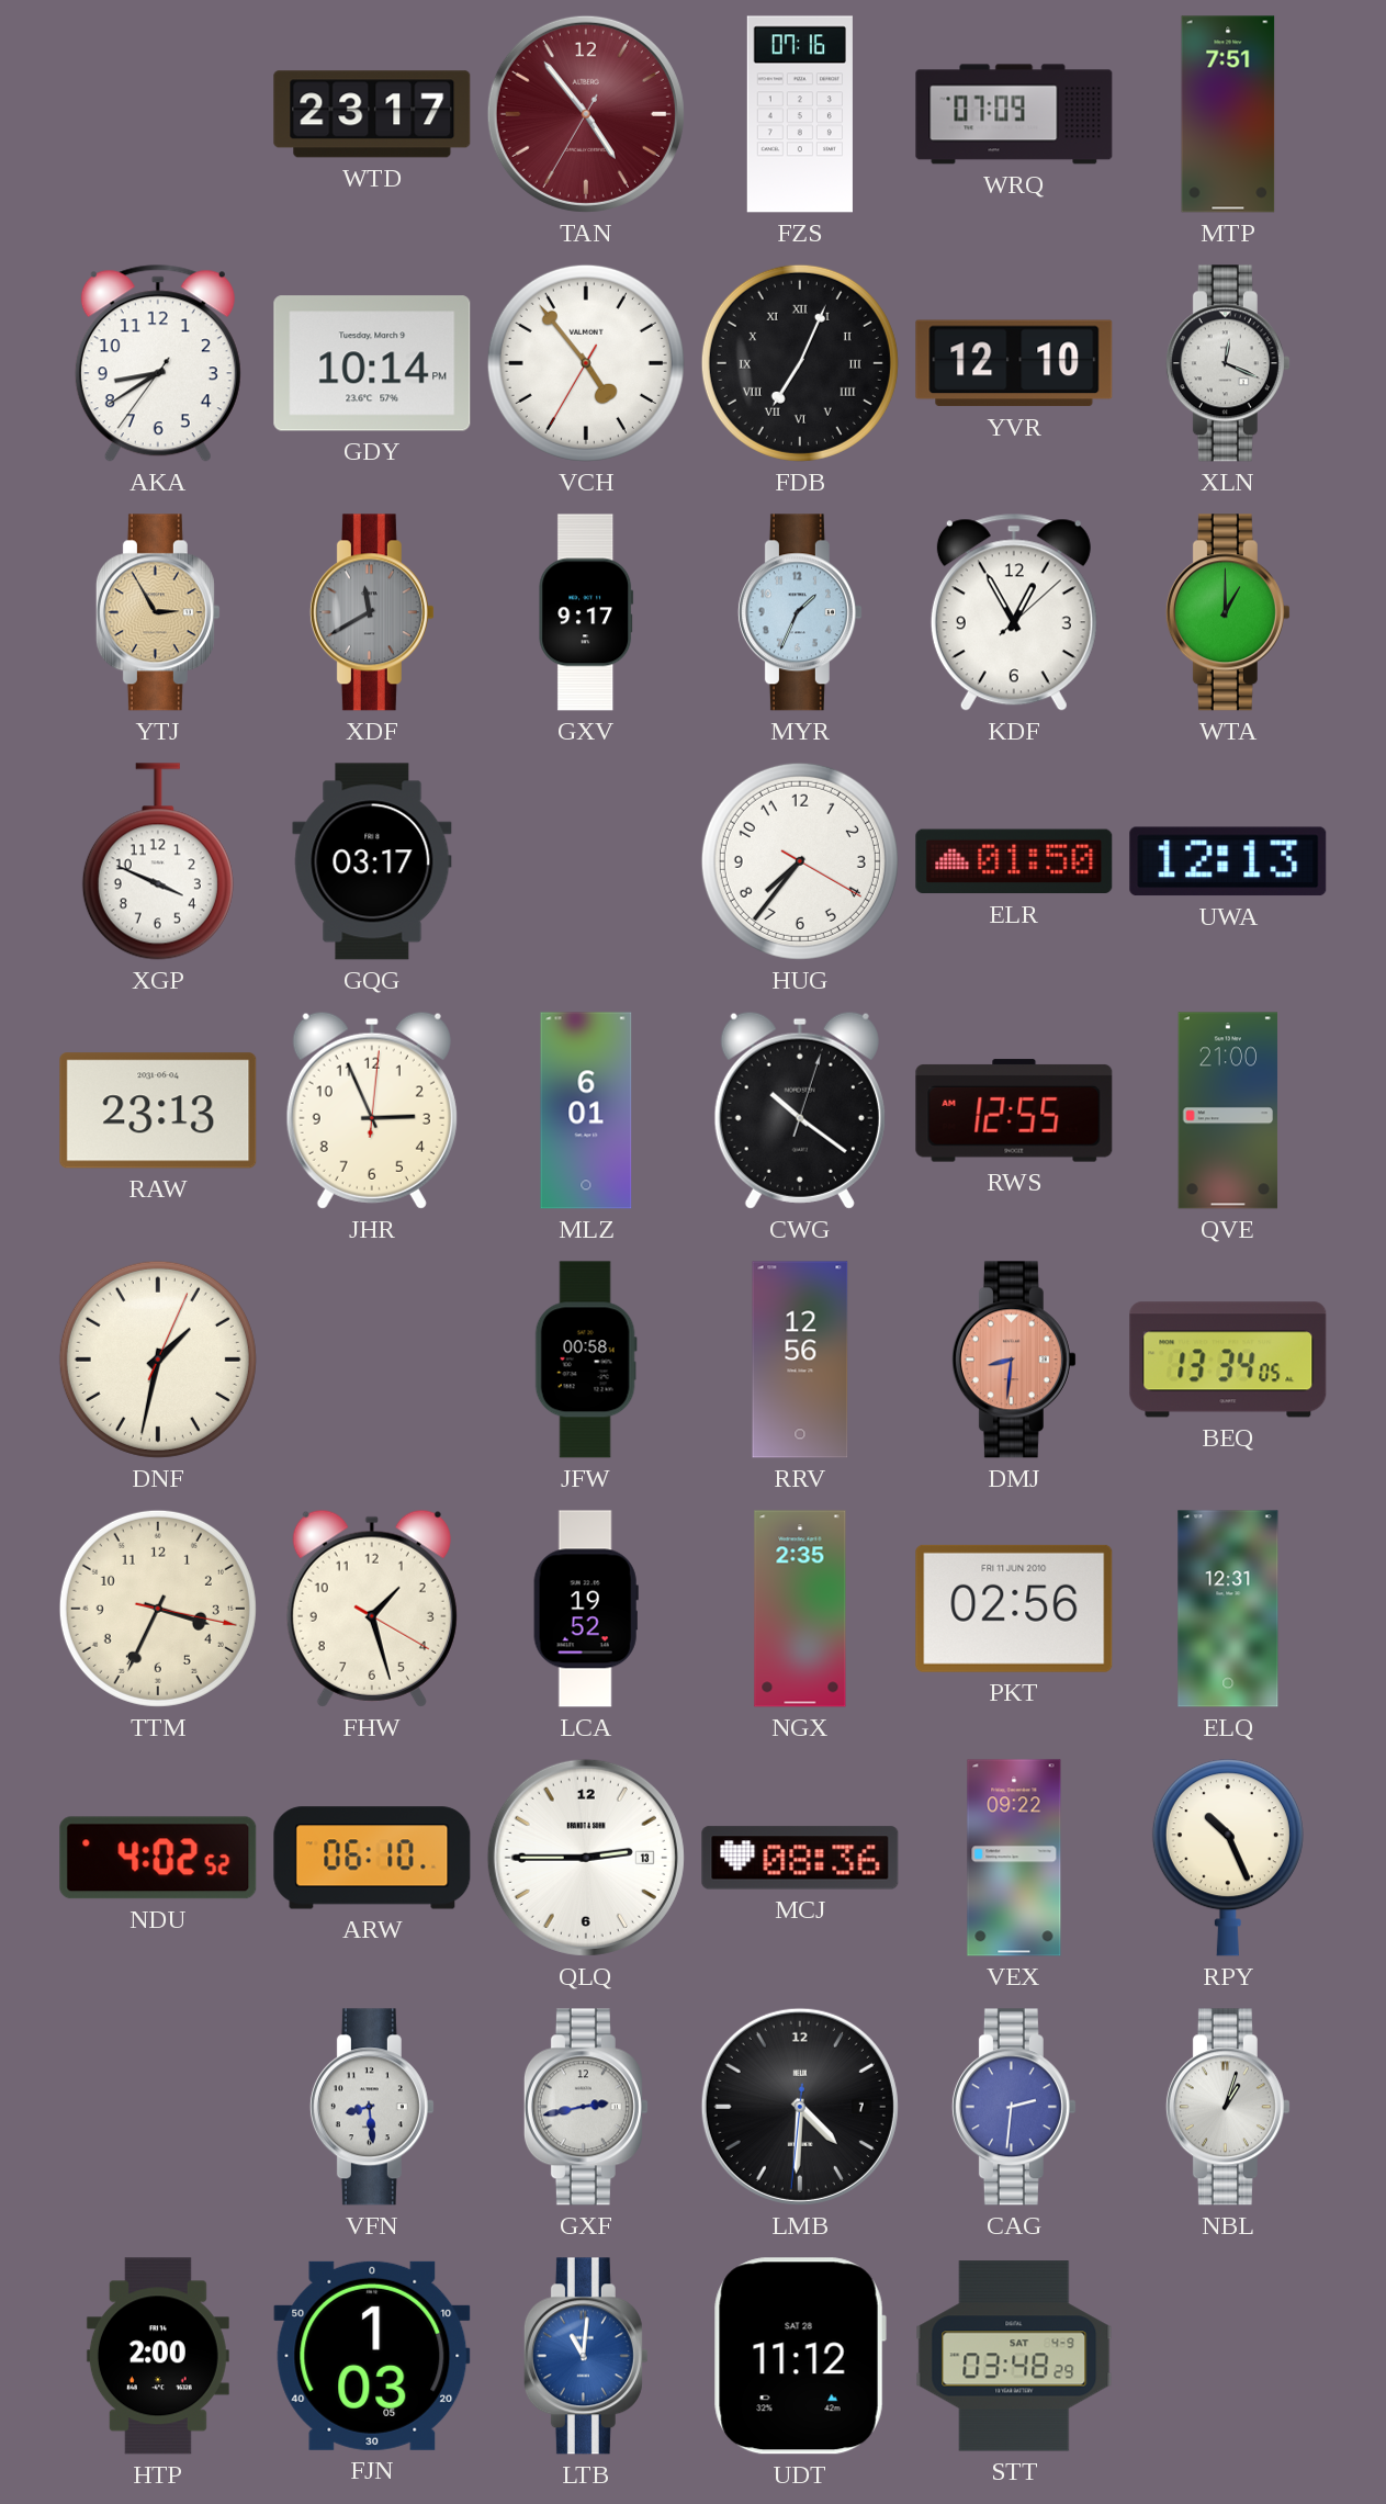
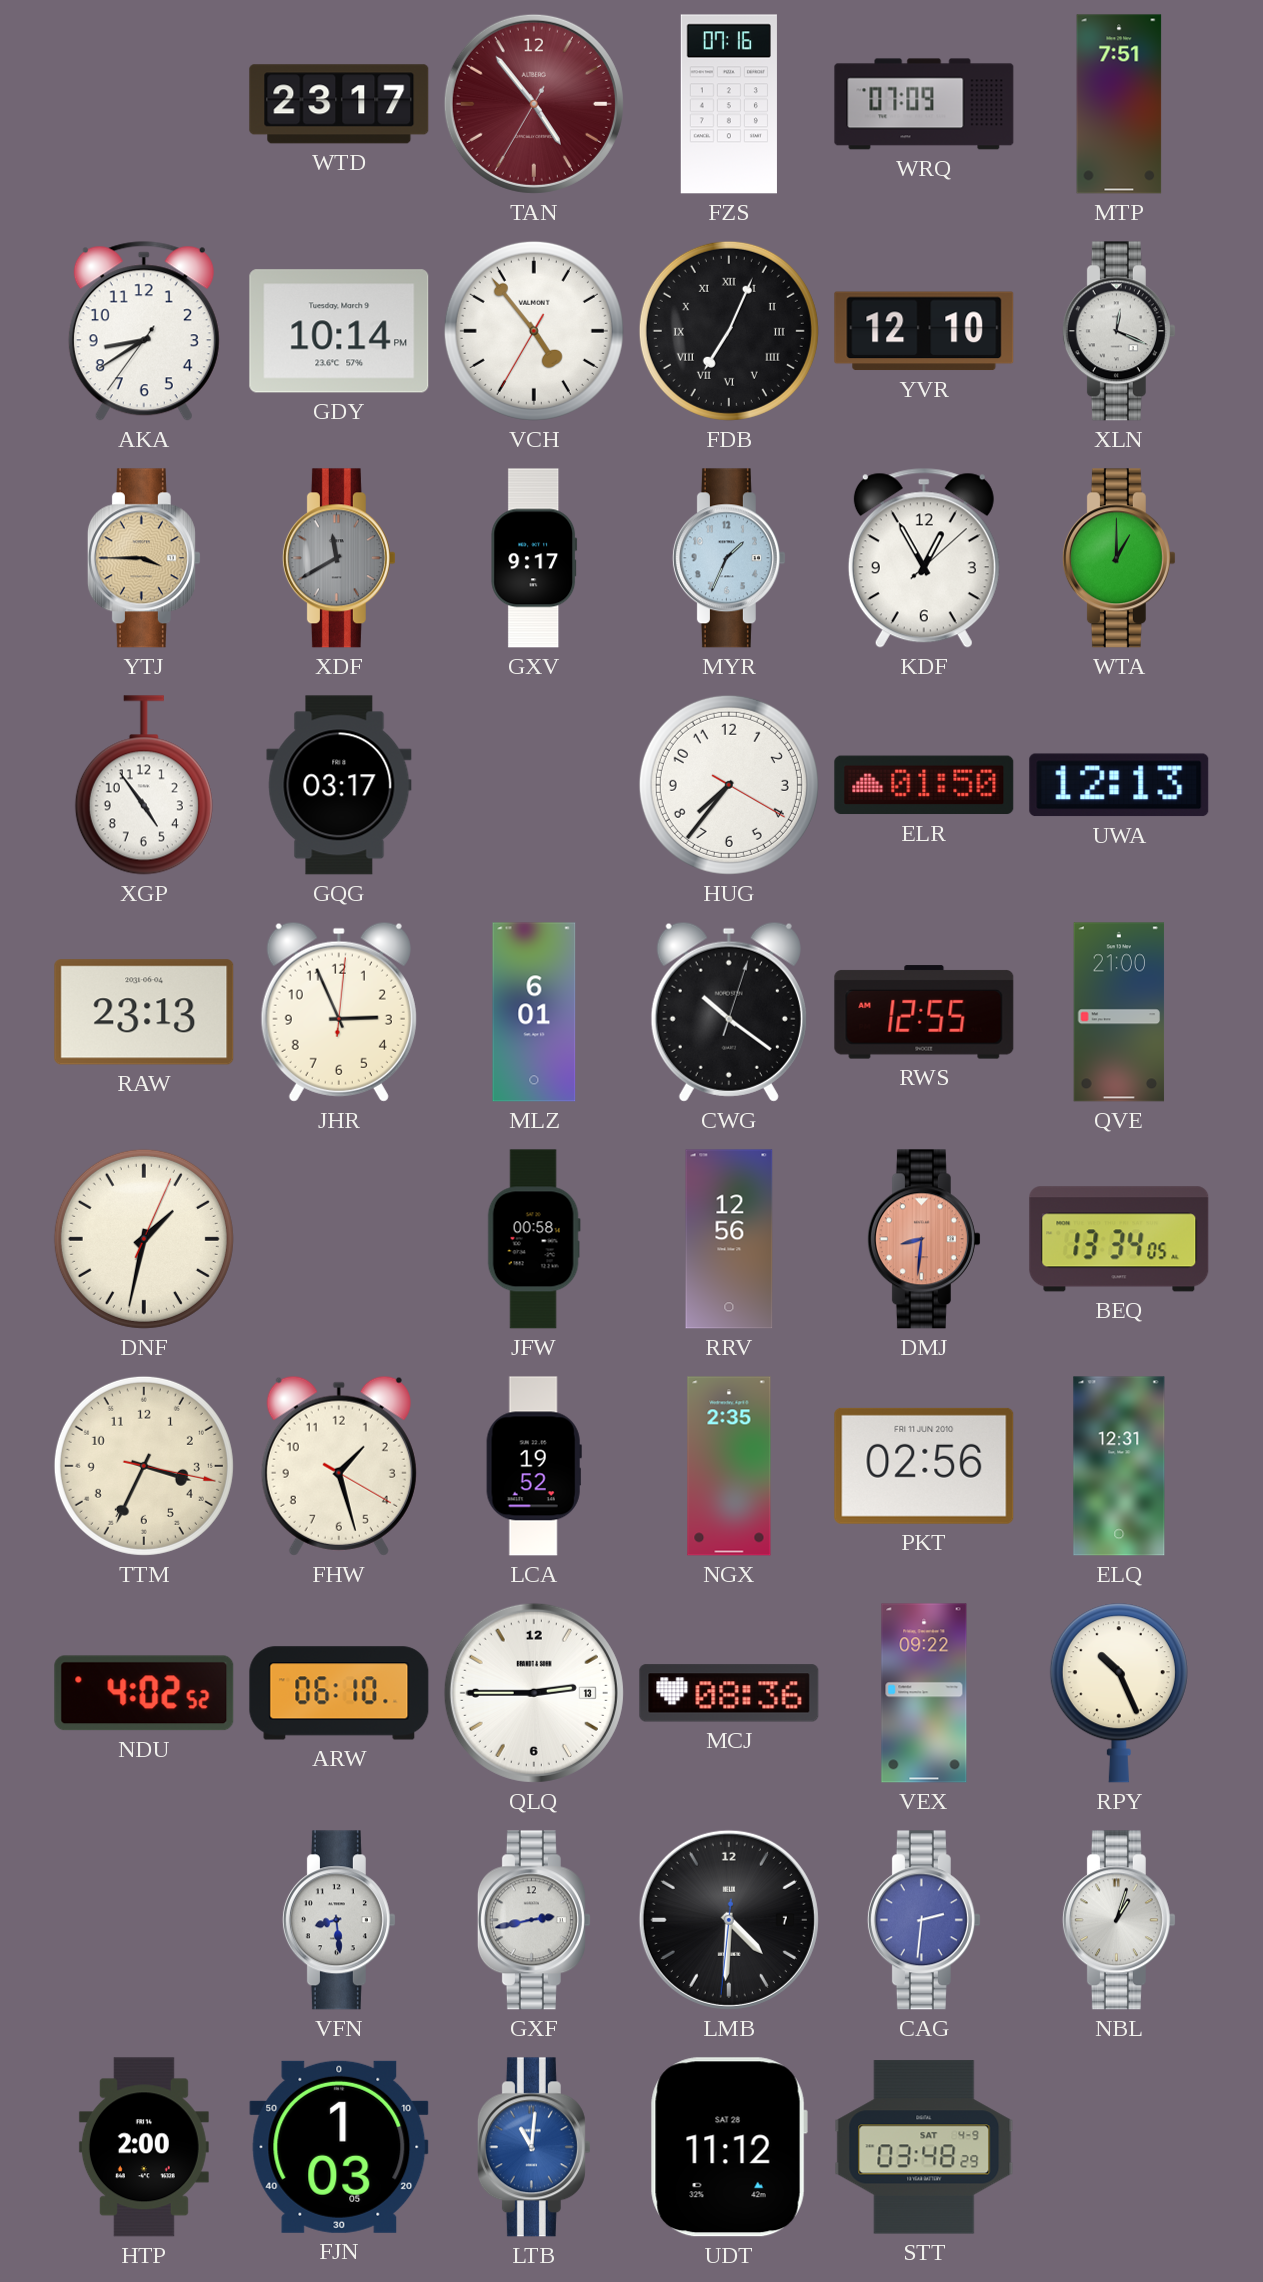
YTJ: 2:55 -> 3:45 (144, 558)
XGP: 3:49 -> 4:54 (144, 785)
